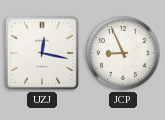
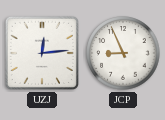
UZJ: 12:17 -> 12:14 (42, 53)
